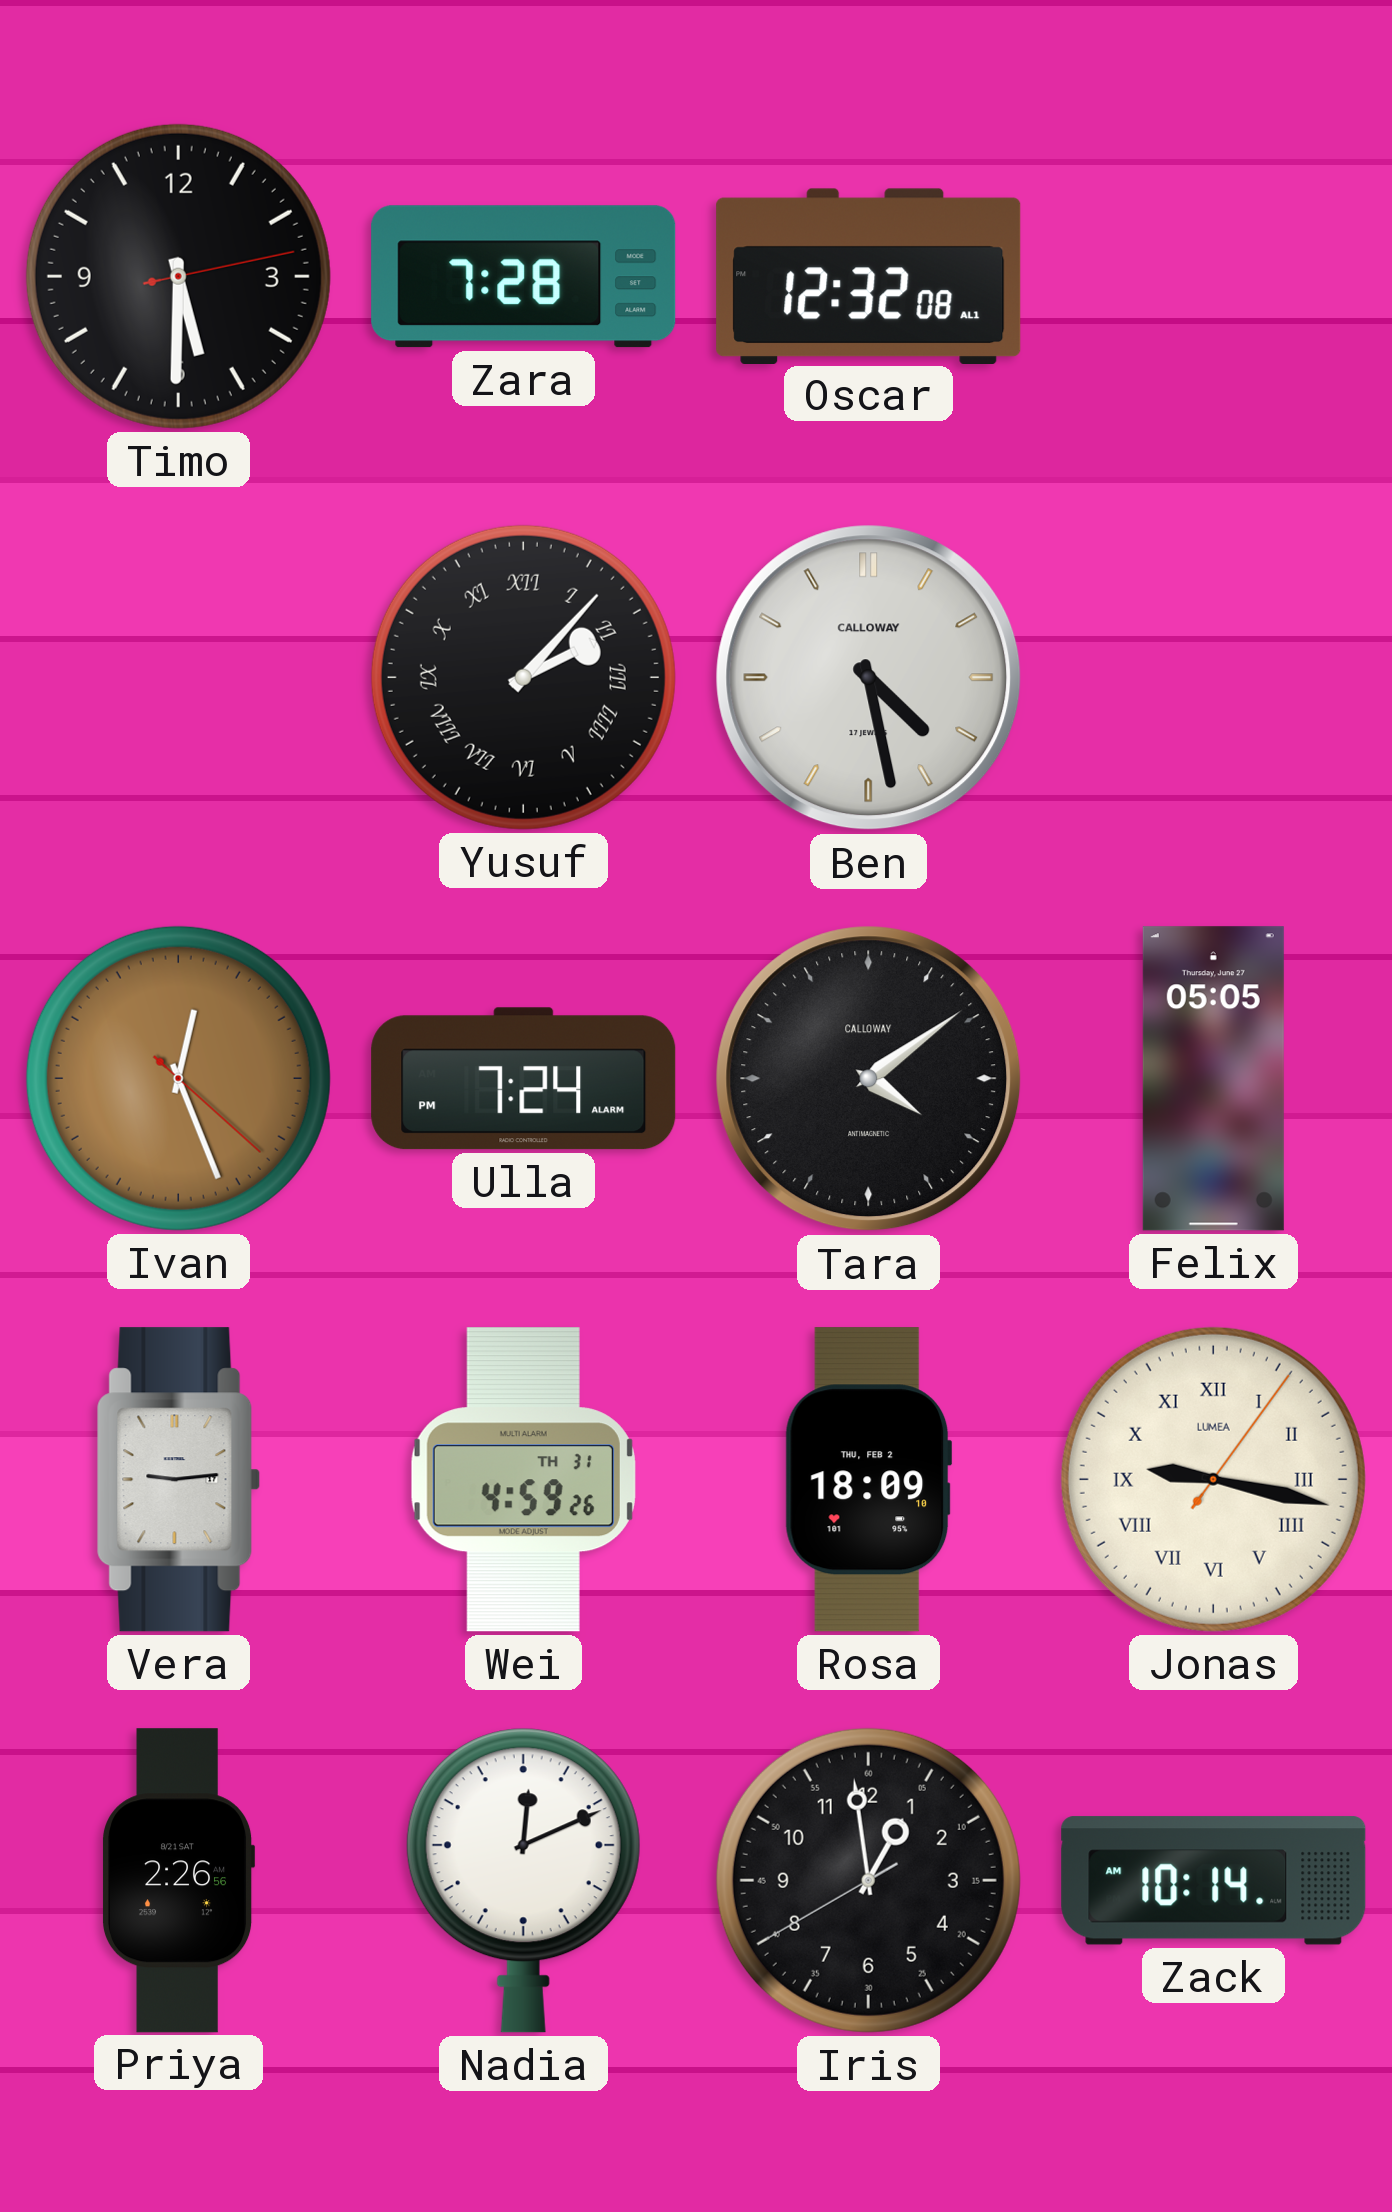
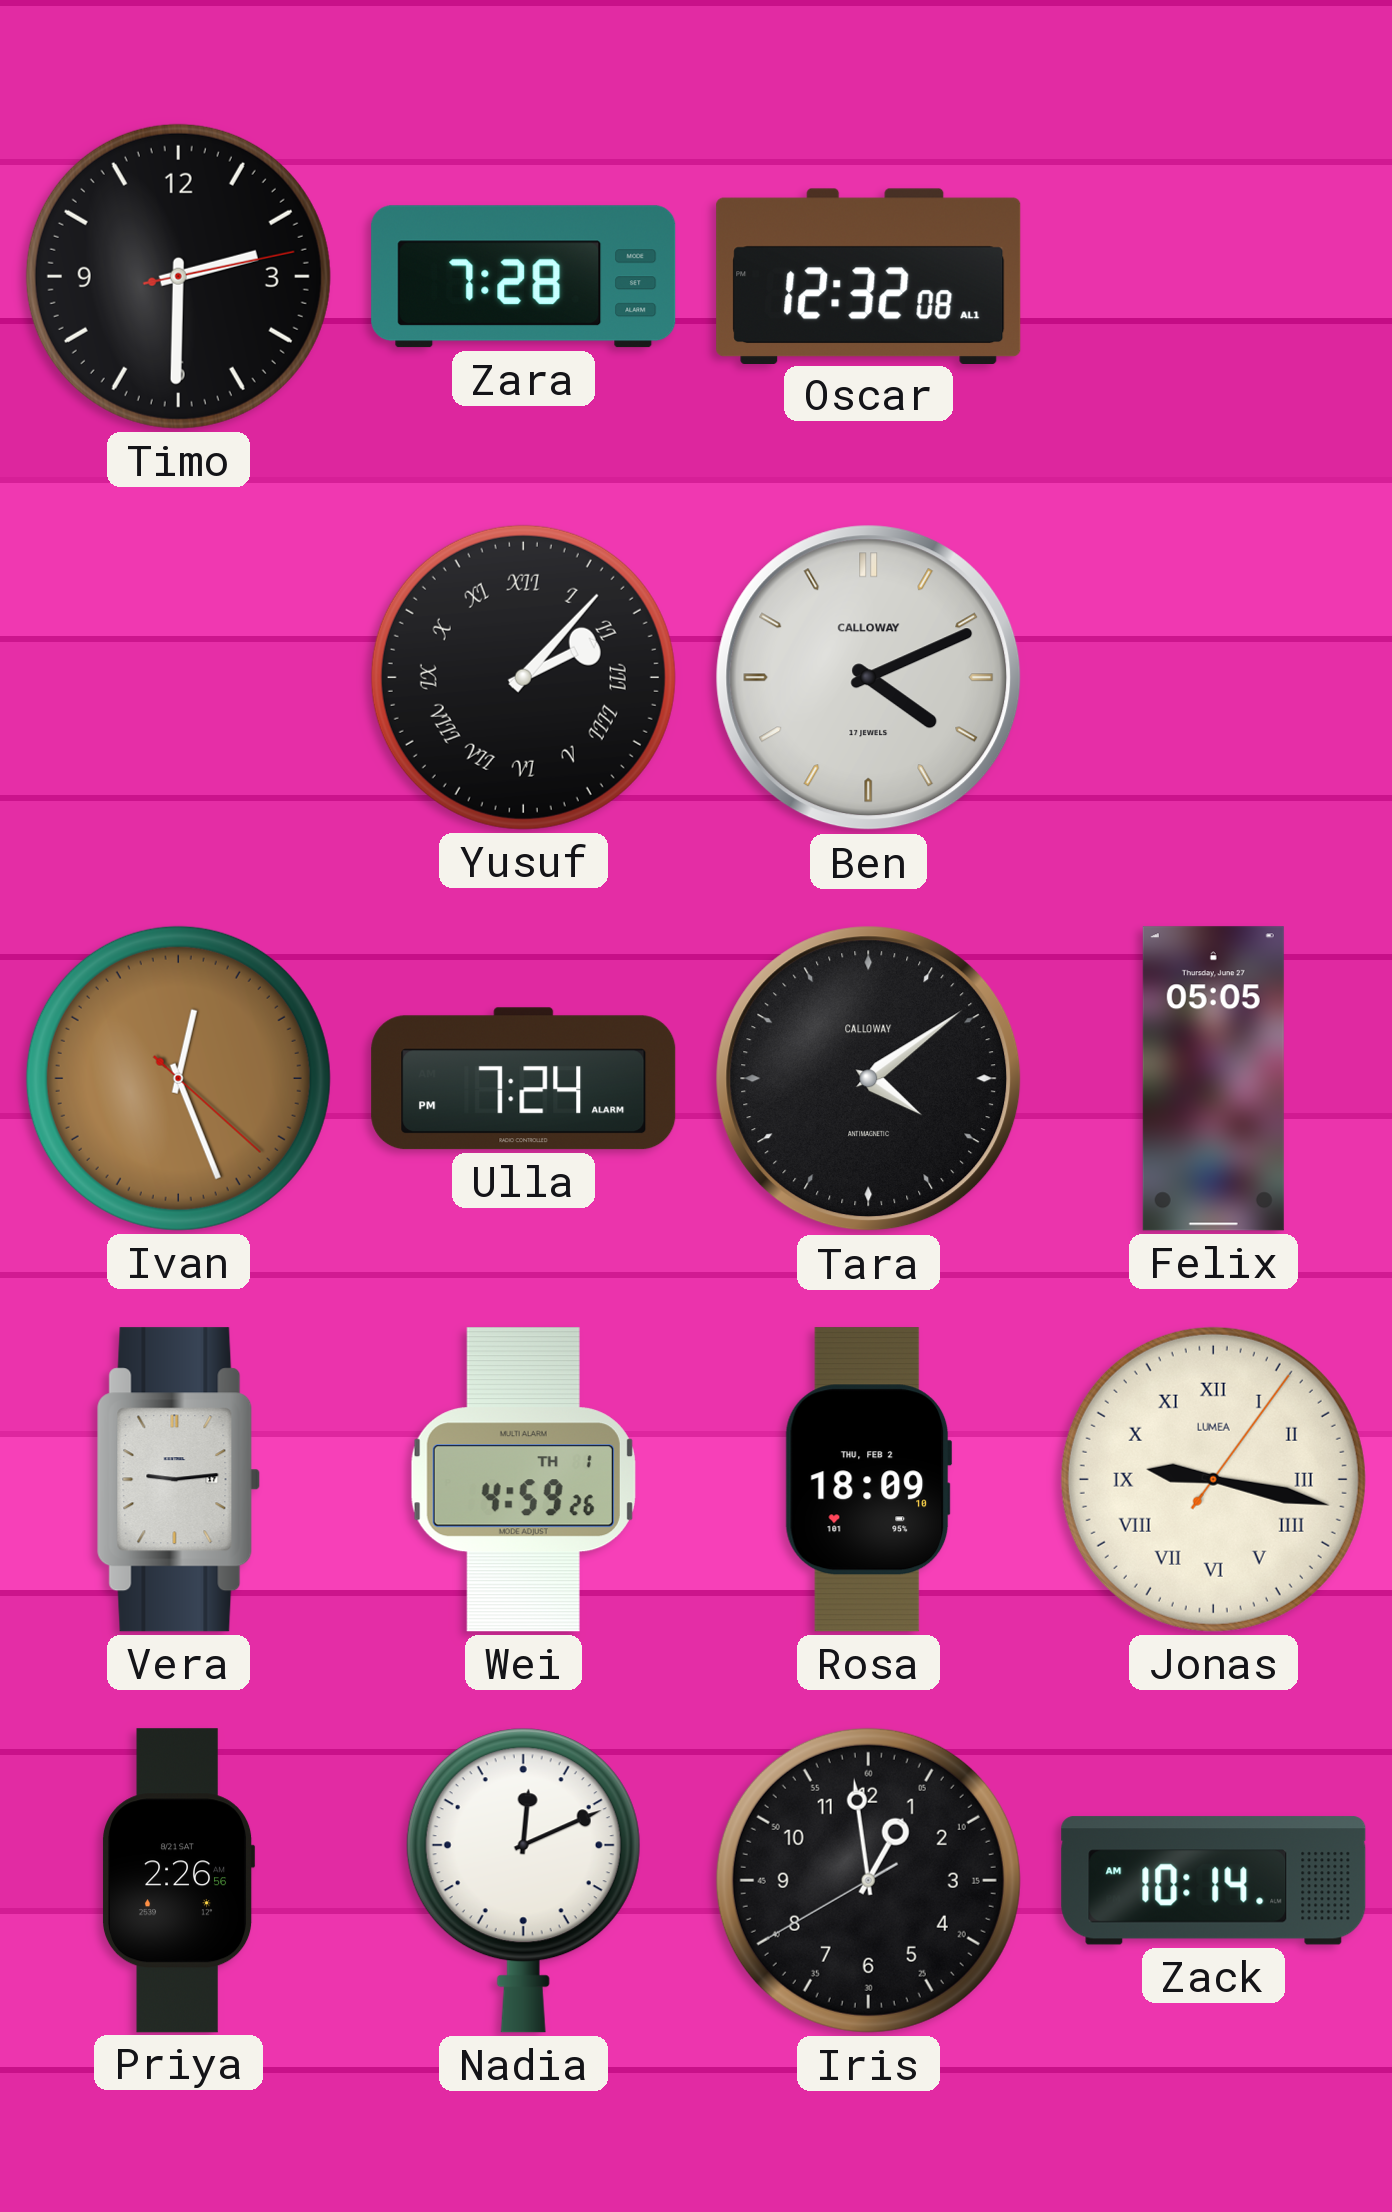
Timo: 5:30 -> 2:30 (178, 276)
Ben: 4:28 -> 4:11 (869, 678)
Wei date: TH 31 -> TH 1 (523, 1480)
